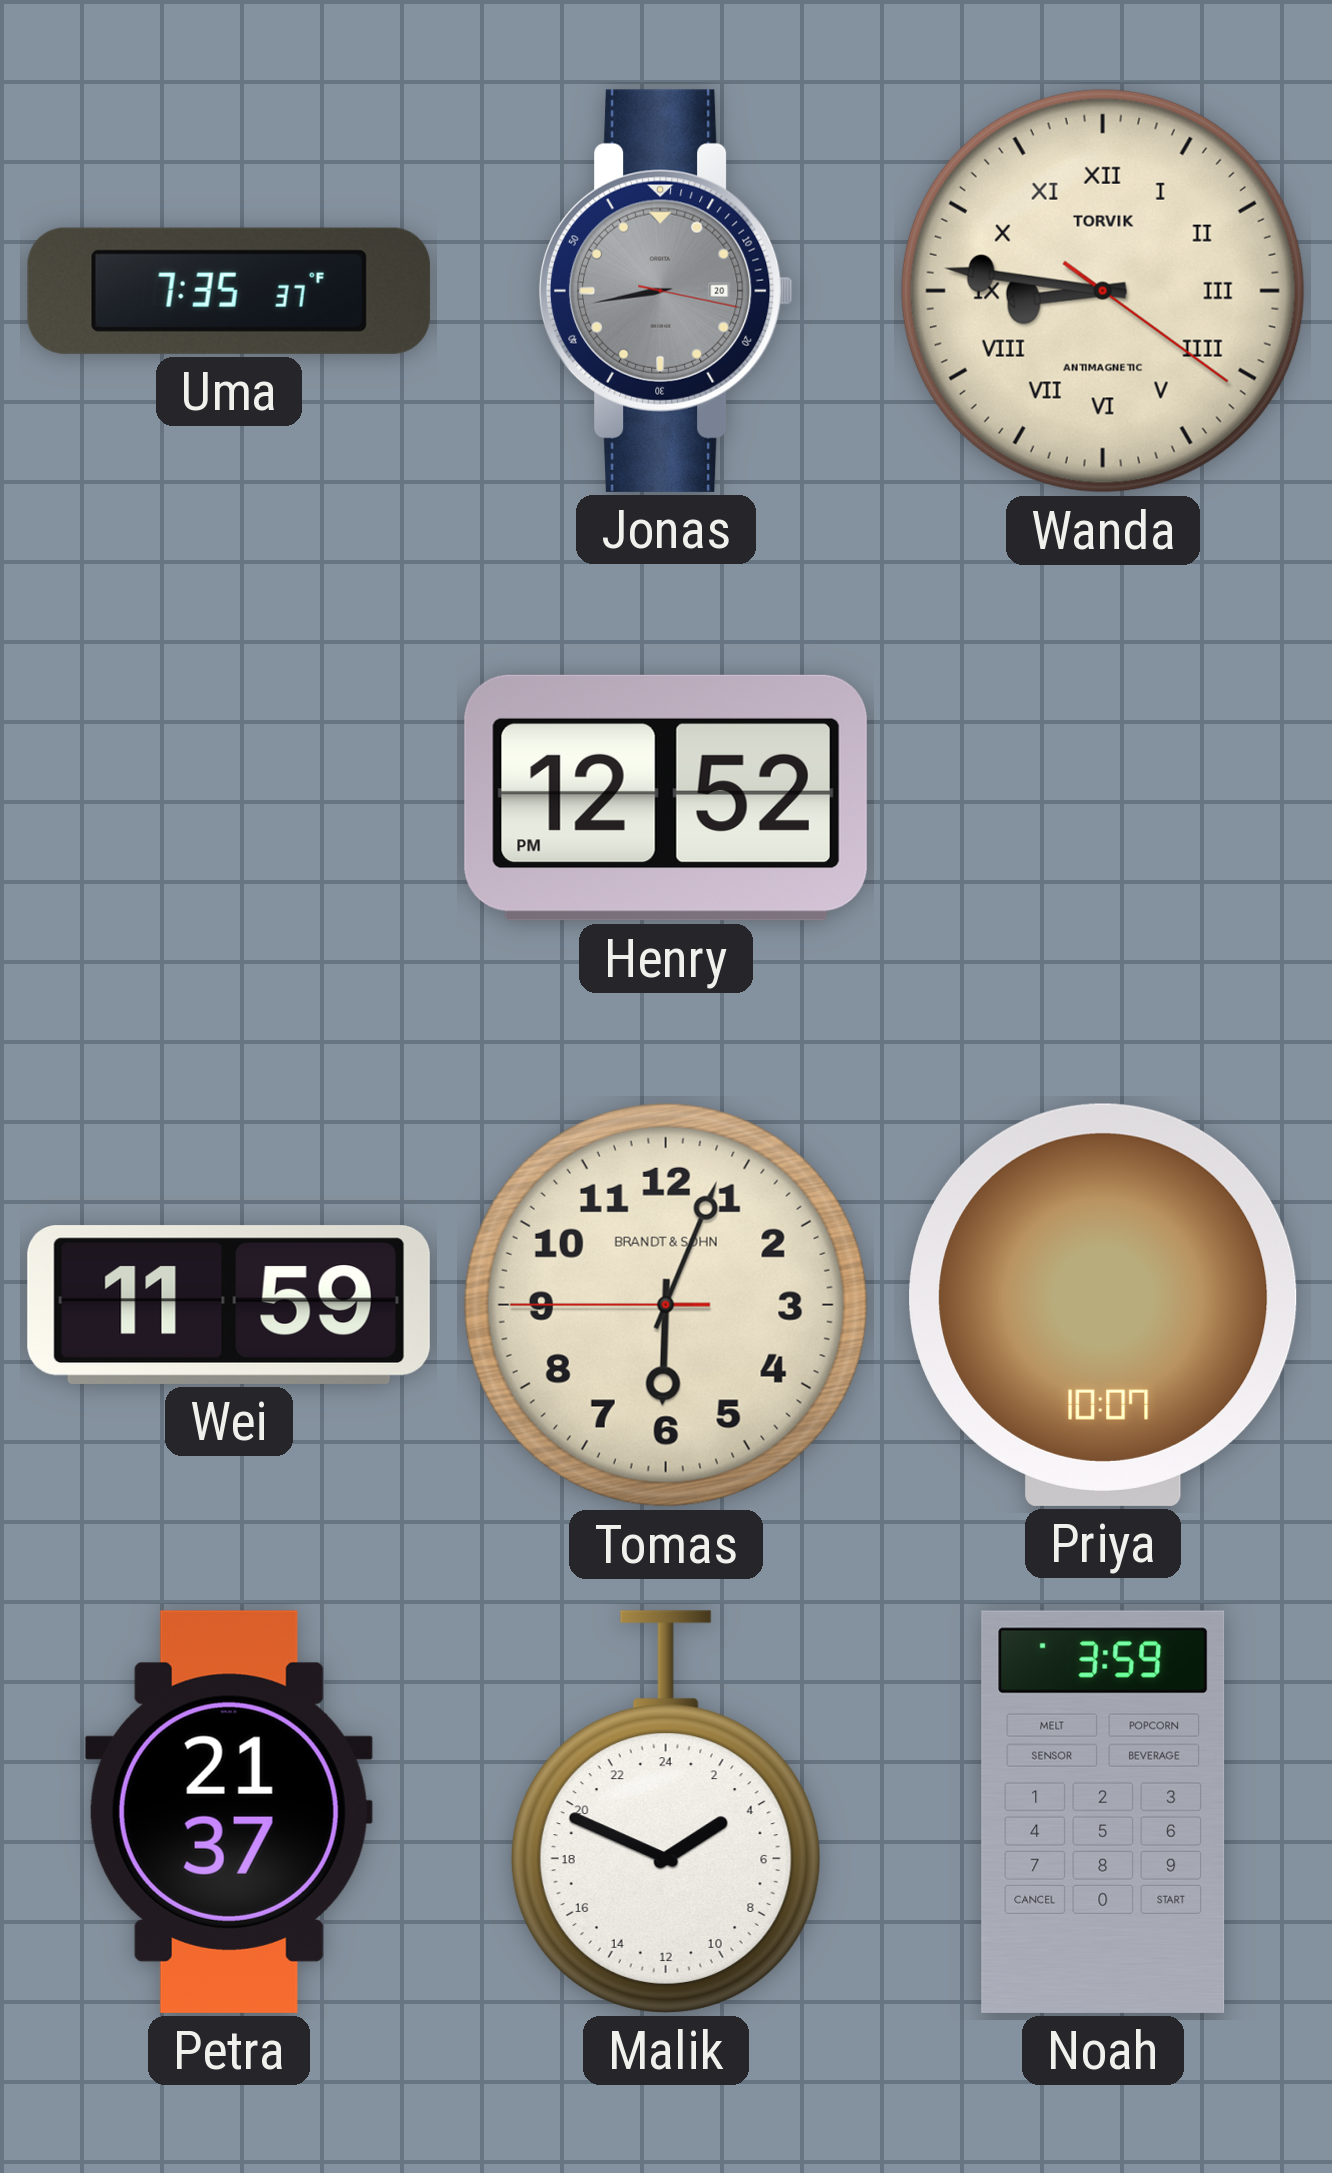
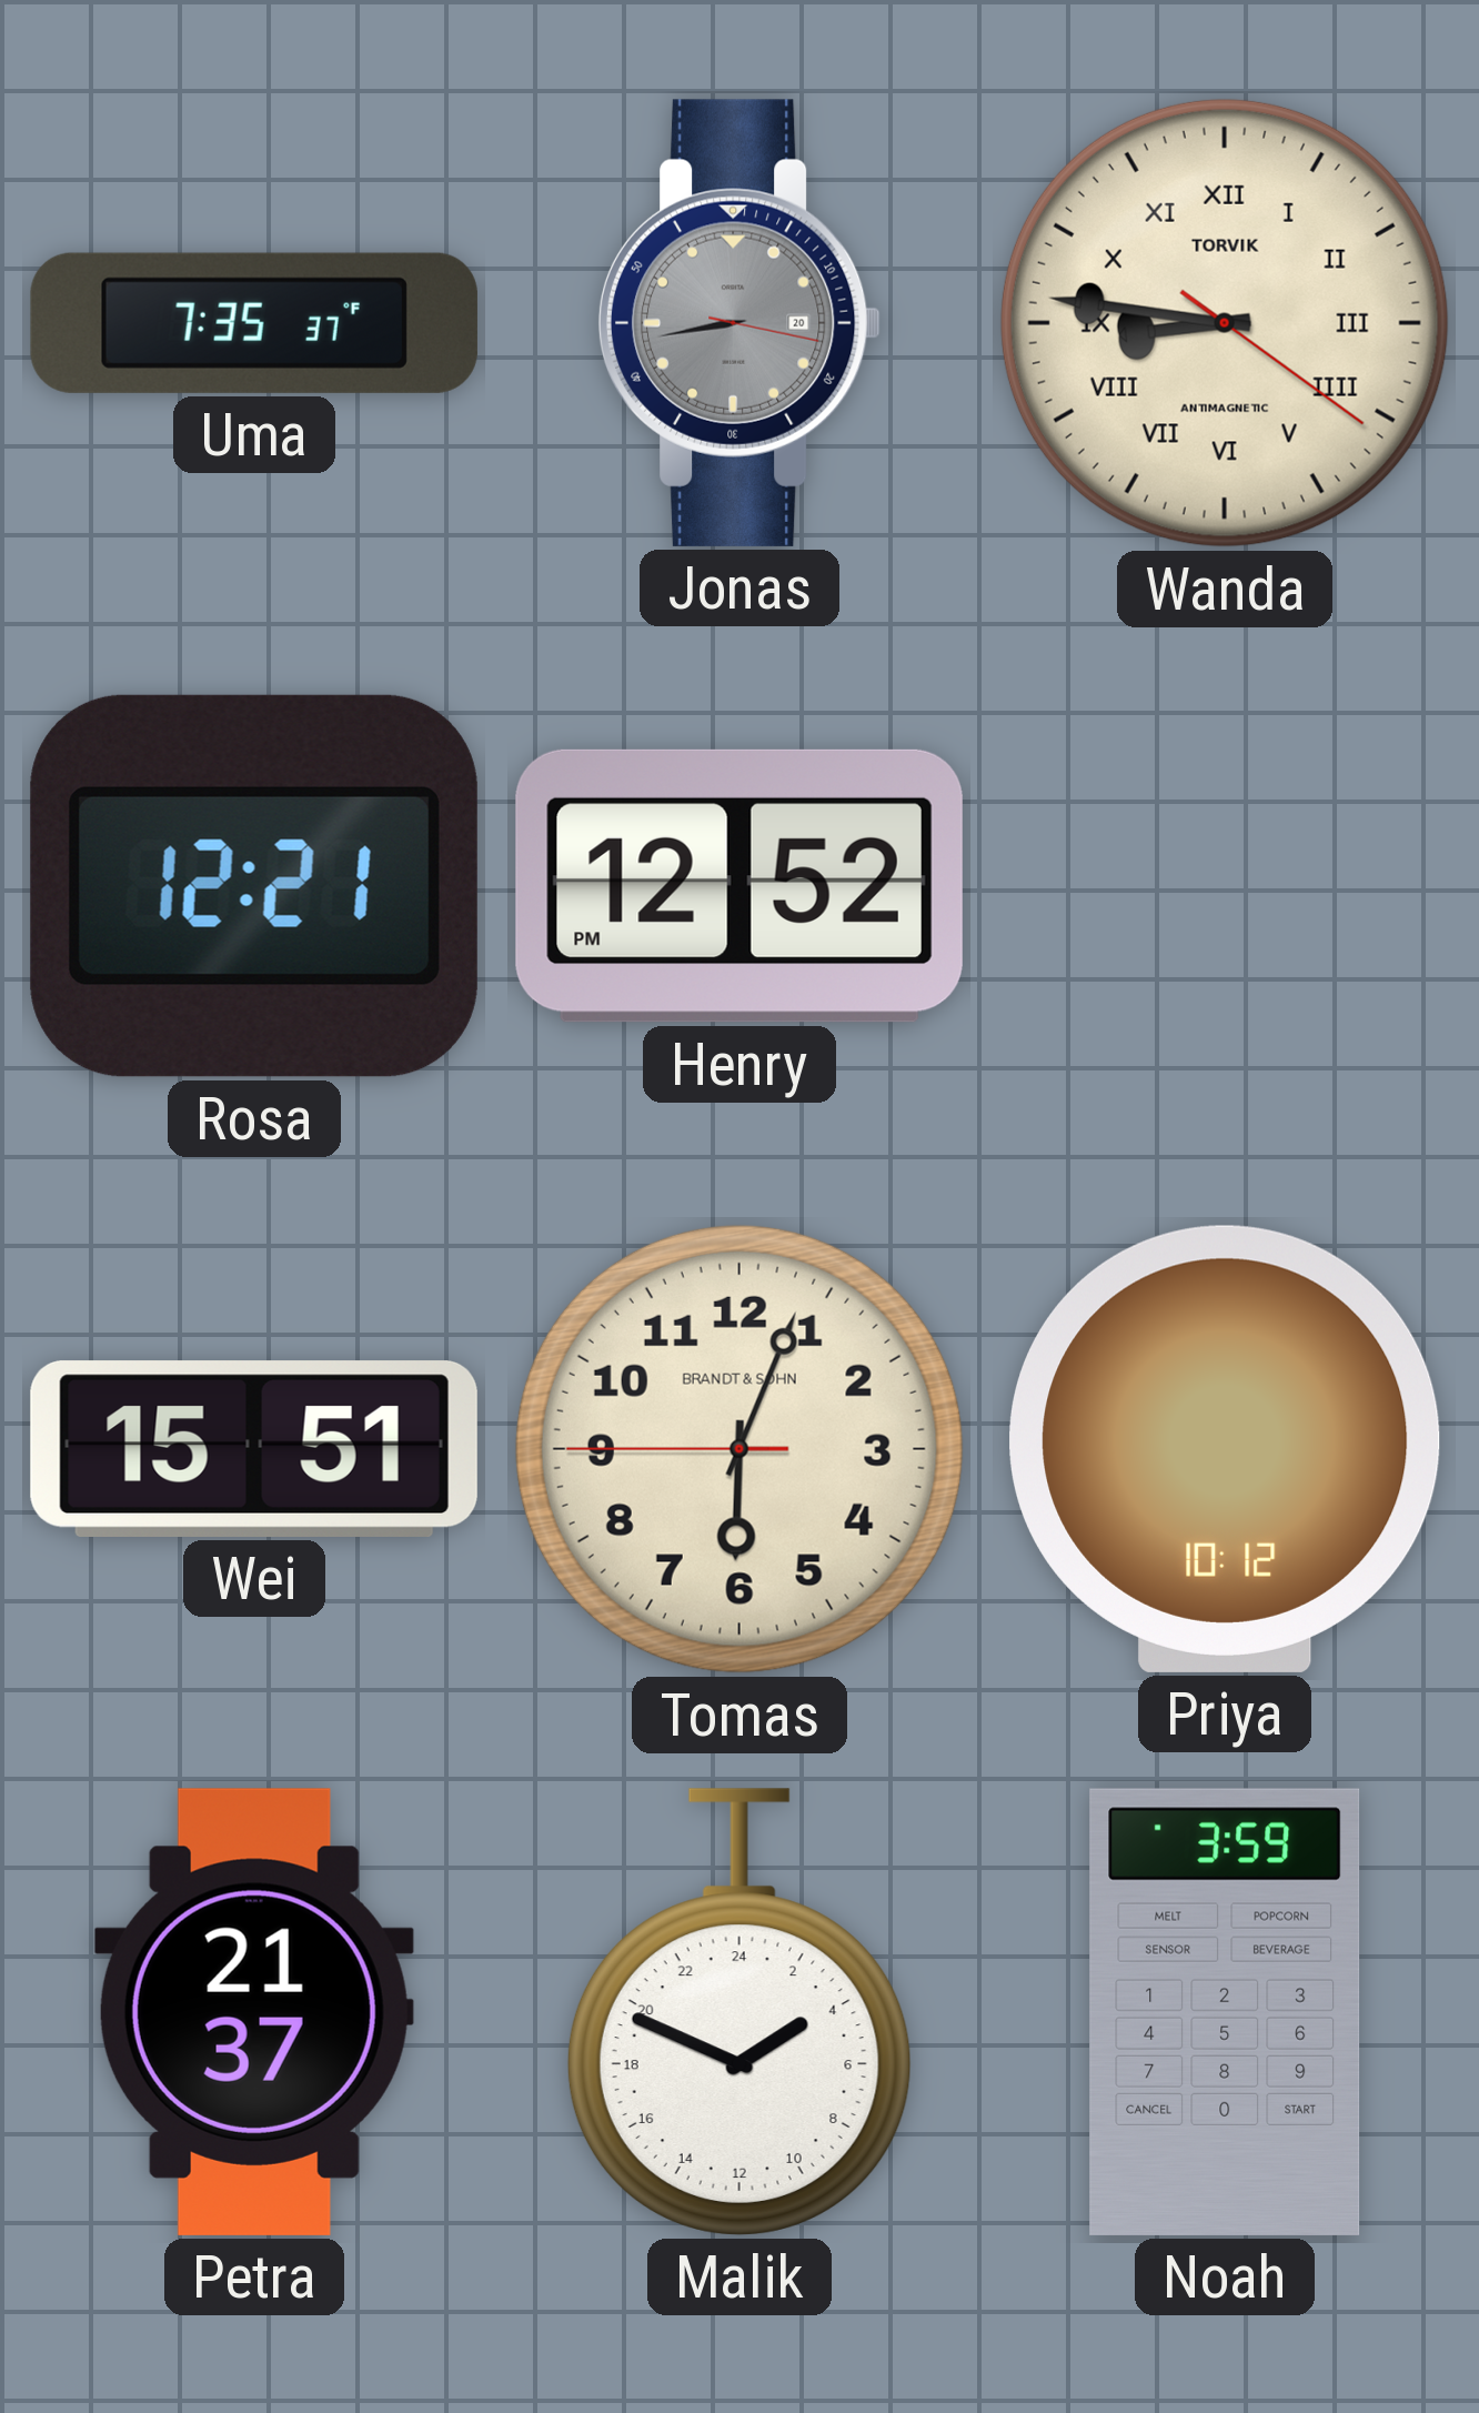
Rosa: none -> 12:21 (254, 886)
Wei: 11:59 -> 15:51 (254, 1449)
Priya: 10:07 -> 10:12 (1225, 1449)
